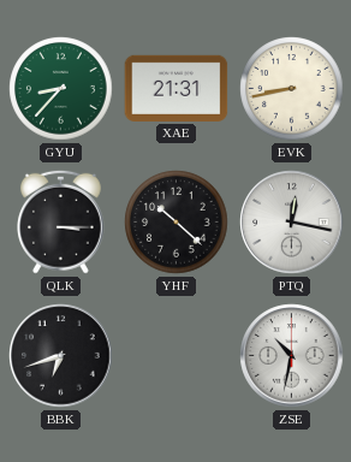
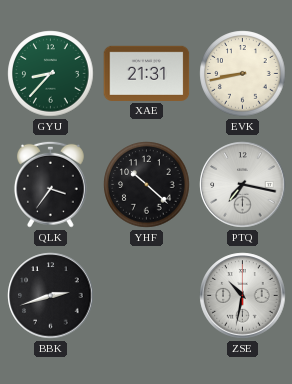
QLK: 3:15 -> 3:36 (50, 184)
PTQ: 12:17 -> 7:17 (243, 185)
BBK: 6:42 -> 2:42 (51, 296)
